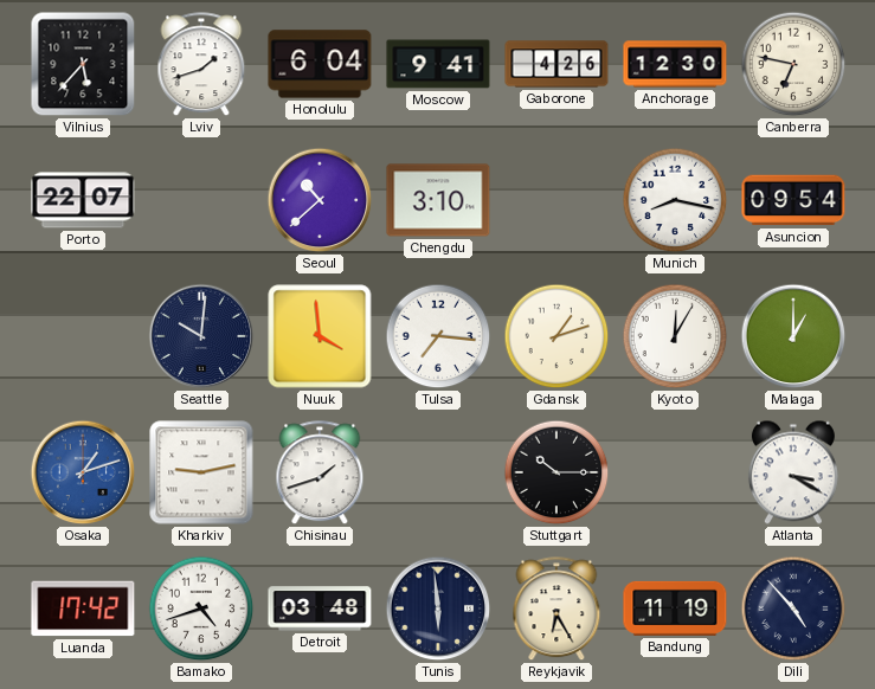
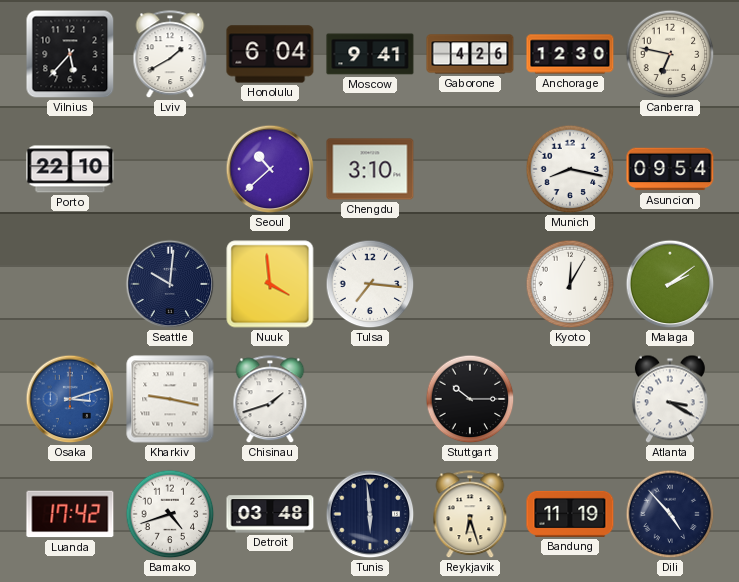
Lviv: 1:42 -> 1:40 (170, 55)
Porto: 22:07 -> 22:10 (70, 169)
Gdansk: 1:12 -> none (556, 336)
Malaga: 1:00 -> 2:09 (670, 284)
Osaka: 1:12 -> 3:12 (70, 399)
Kharkiv: 9:13 -> 9:17 (170, 399)
Reykjavik: 6:25 -> 6:27 (470, 515)
